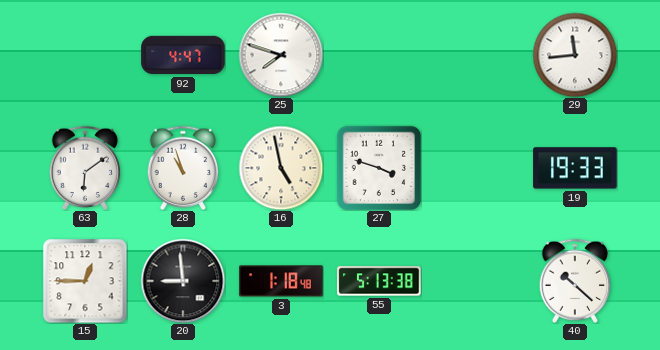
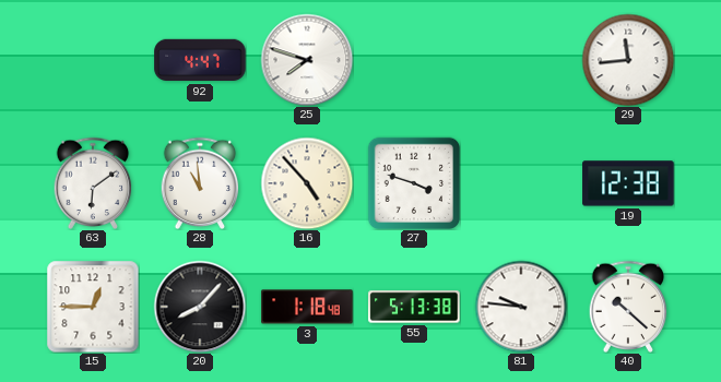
28: 10:57 -> 10:59 (200, 183)
16: 4:58 -> 4:53 (307, 183)
19: 19:33 -> 12:38 (628, 183)
20: 8:59 -> 8:07 (200, 307)
81: none -> 9:46 (521, 307)
